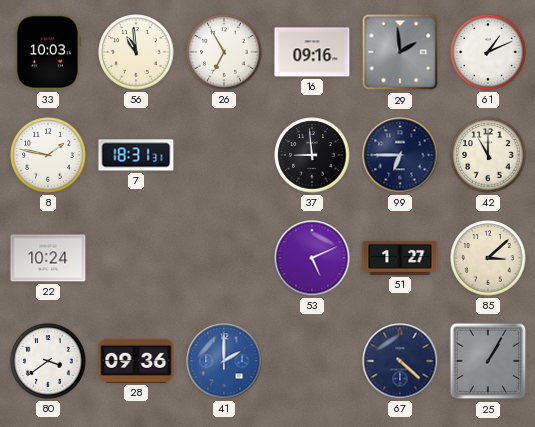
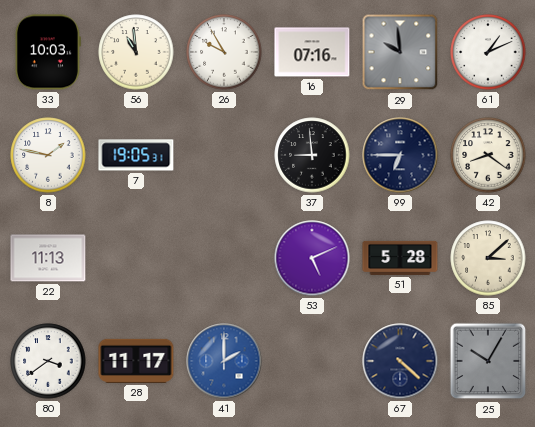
26: 6:55 -> 9:55 (224, 52)
16: 09:16 -> 07:16 (312, 52)
29: 1:59 -> 9:59 (400, 52)
7: 18:31 -> 19:05 (136, 155)
42: 11:00 -> 8:21 (488, 155)
22: 10:24 -> 11:13 (48, 258)
51: 1:27 -> 5:28 (400, 258)
28: 09:36 -> 11:17 (136, 361)
25: 1:05 -> 10:05 (488, 361)
